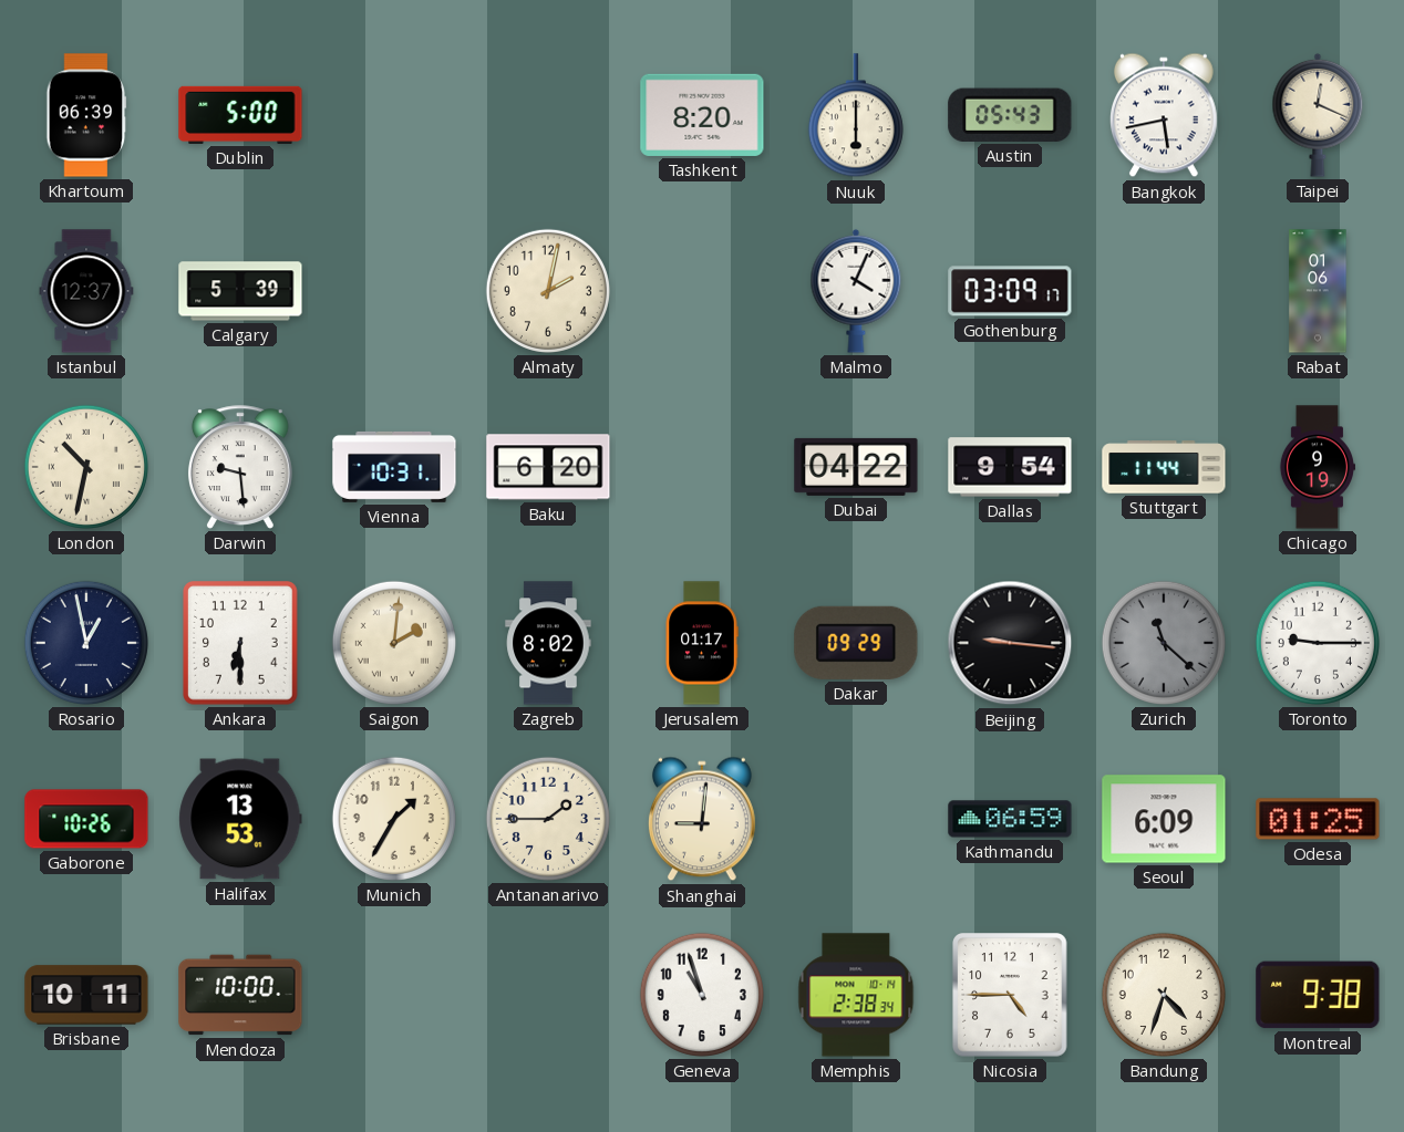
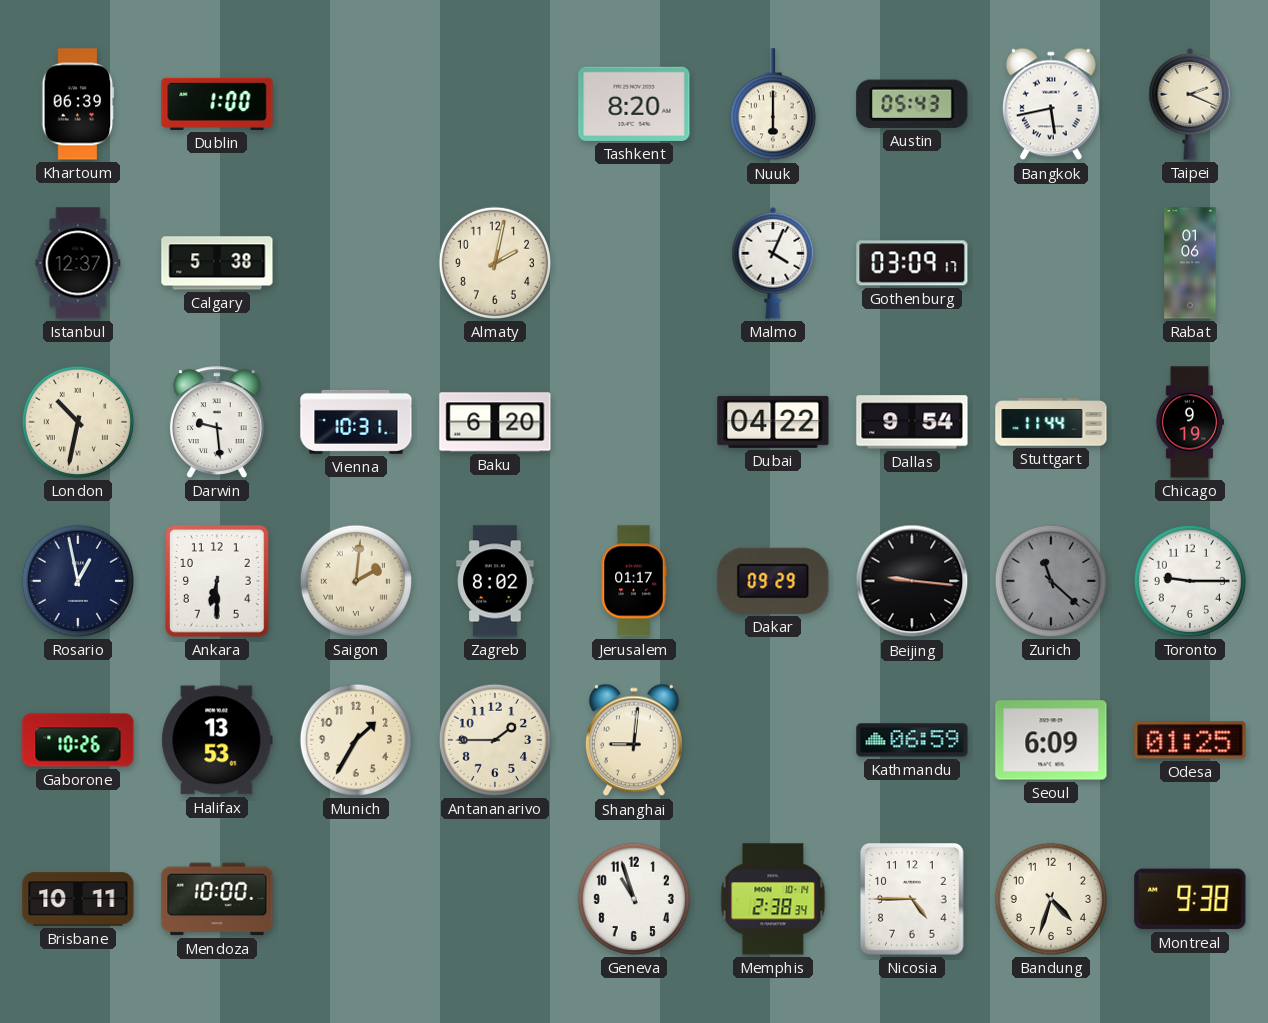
Dublin: 5:00 -> 1:00 (217, 104)
Taipei: 12:19 -> 2:19 (1190, 104)
Calgary: 5:39 -> 5:38 (217, 263)
